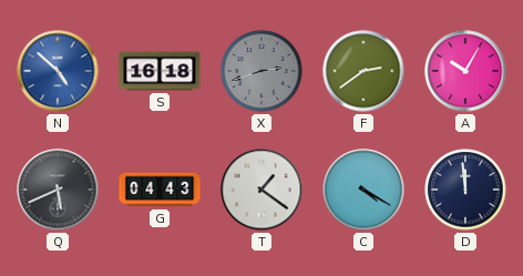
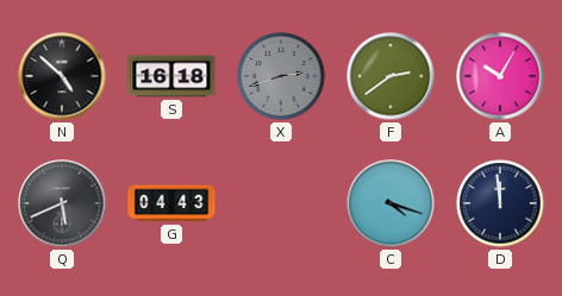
N dial: blue -> black (62, 76)
T: 1:21 -> none (261, 190)
C: 4:20 -> 4:18 (391, 203)
